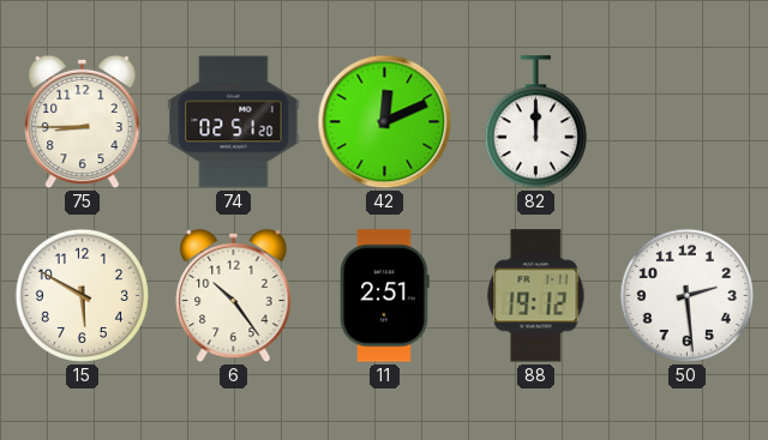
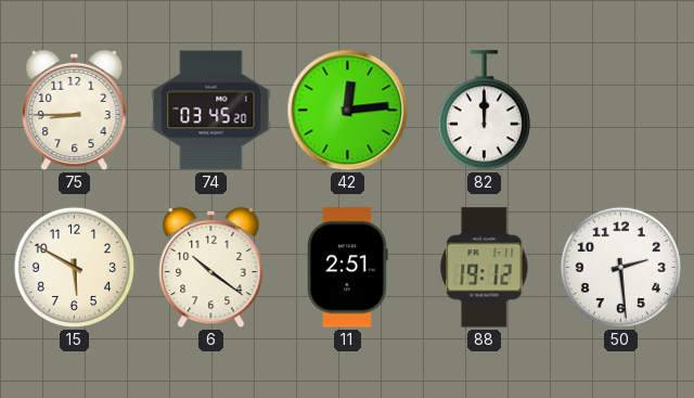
74: 02:51 -> 03:45 (211, 111)
42: 12:11 -> 12:14 (348, 111)
6: 10:24 -> 10:21 (211, 268)
